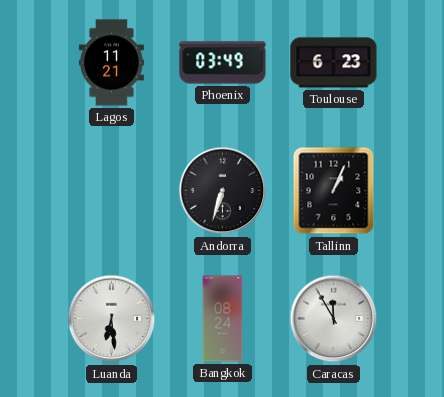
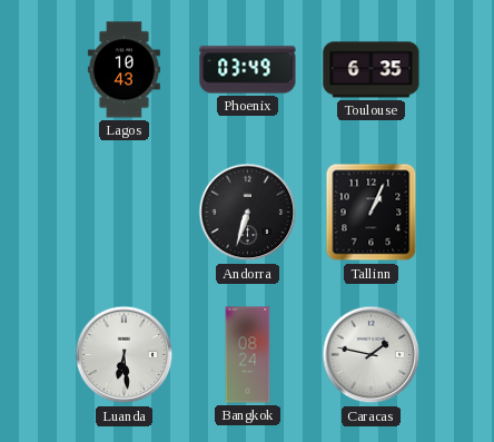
Lagos: 11:21 -> 10:43 (123, 70)
Toulouse: 6:23 -> 6:35 (372, 70)
Caracas: 11:55 -> 1:47 (372, 355)
